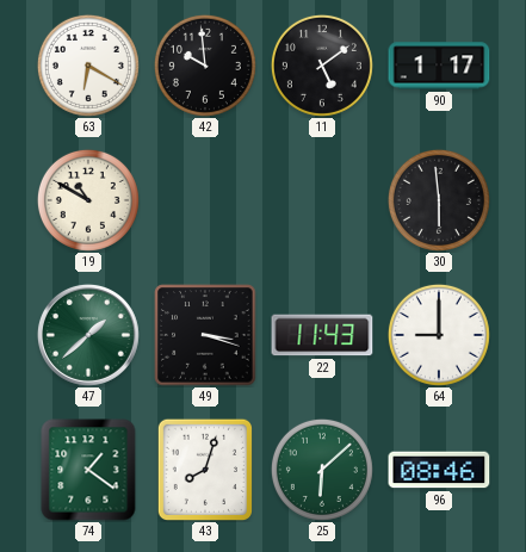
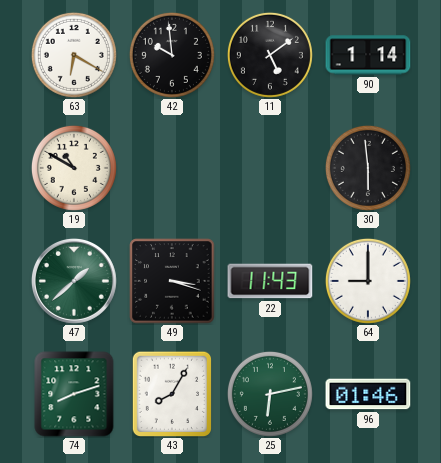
90: 1:17 -> 1:14 (368, 55)
74: 1:21 -> 8:12 (74, 394)
43: 8:03 -> 8:05 (171, 393)
25: 6:08 -> 6:13 (270, 394)
96: 08:46 -> 01:46 (368, 394)
